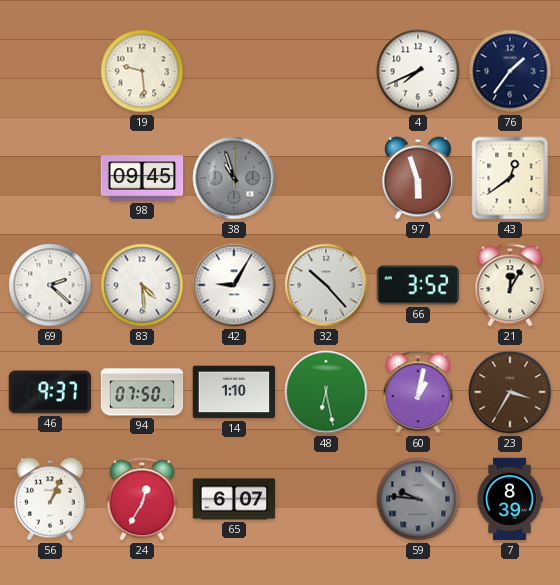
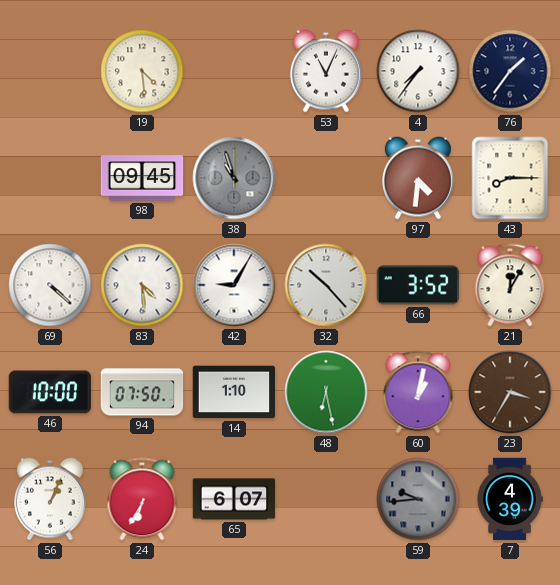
19: 9:29 -> 4:29 (142, 71)
53: none -> 11:04 (326, 71)
4: 7:41 -> 7:36 (418, 71)
97: 5:57 -> 4:31 (418, 178)
43: 12:39 -> 8:15 (510, 178)
69: 2:22 -> 4:22 (50, 285)
46: 9:37 -> 10:00 (50, 392)
24: 12:35 -> 6:35 (142, 499)
59: 9:46 -> 9:44 (418, 499)
7: 8:39 -> 4:39 (510, 499)
